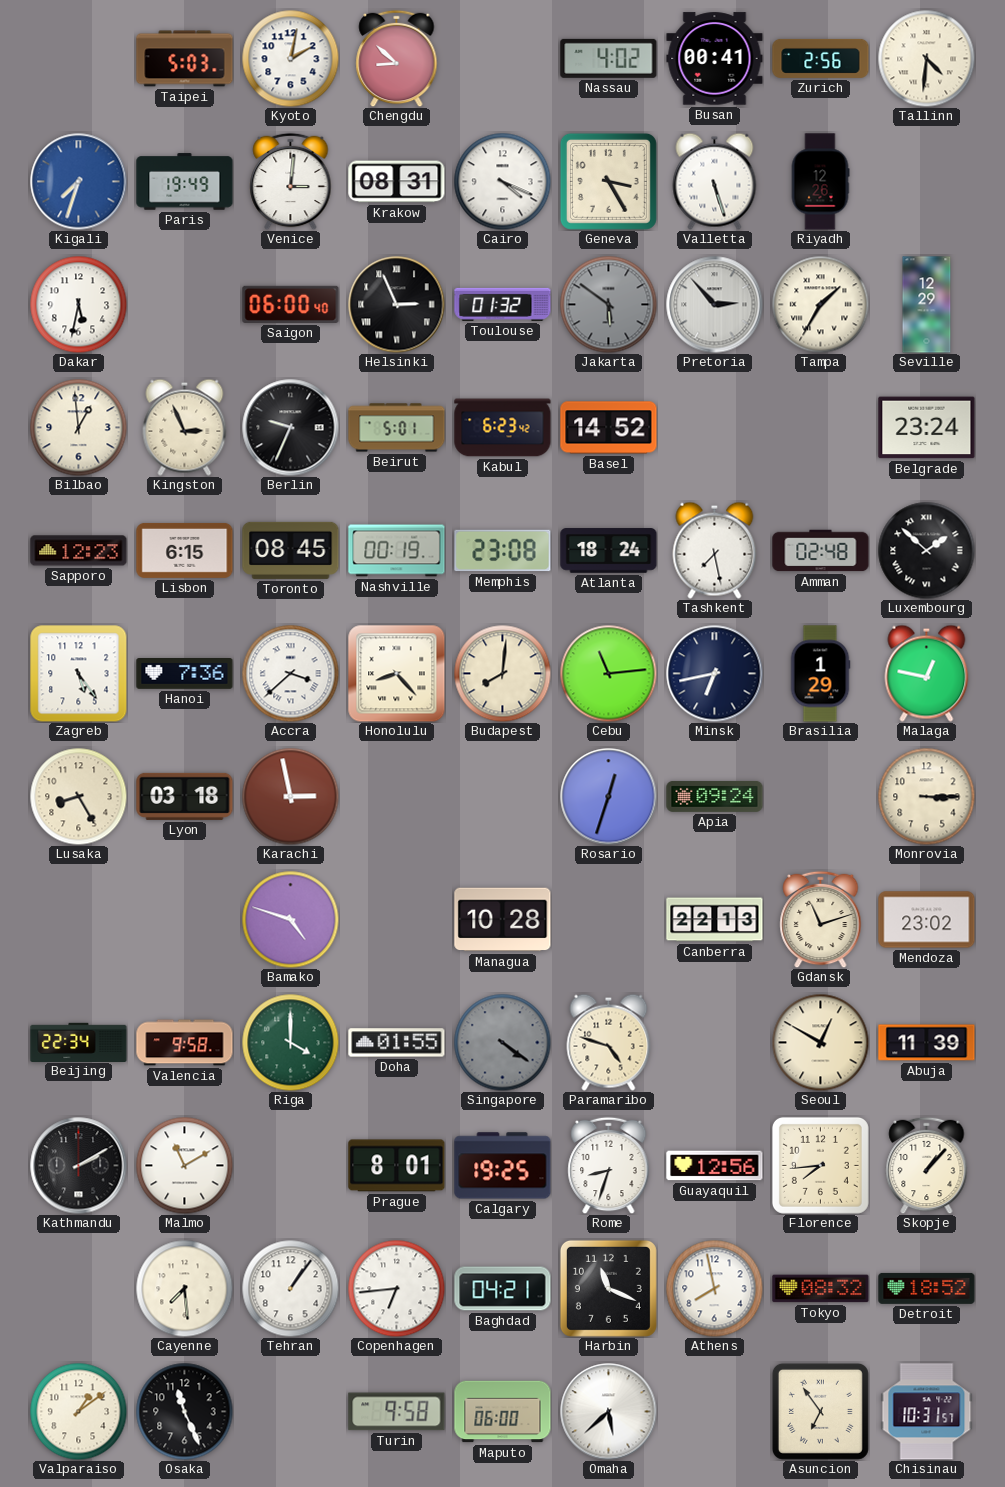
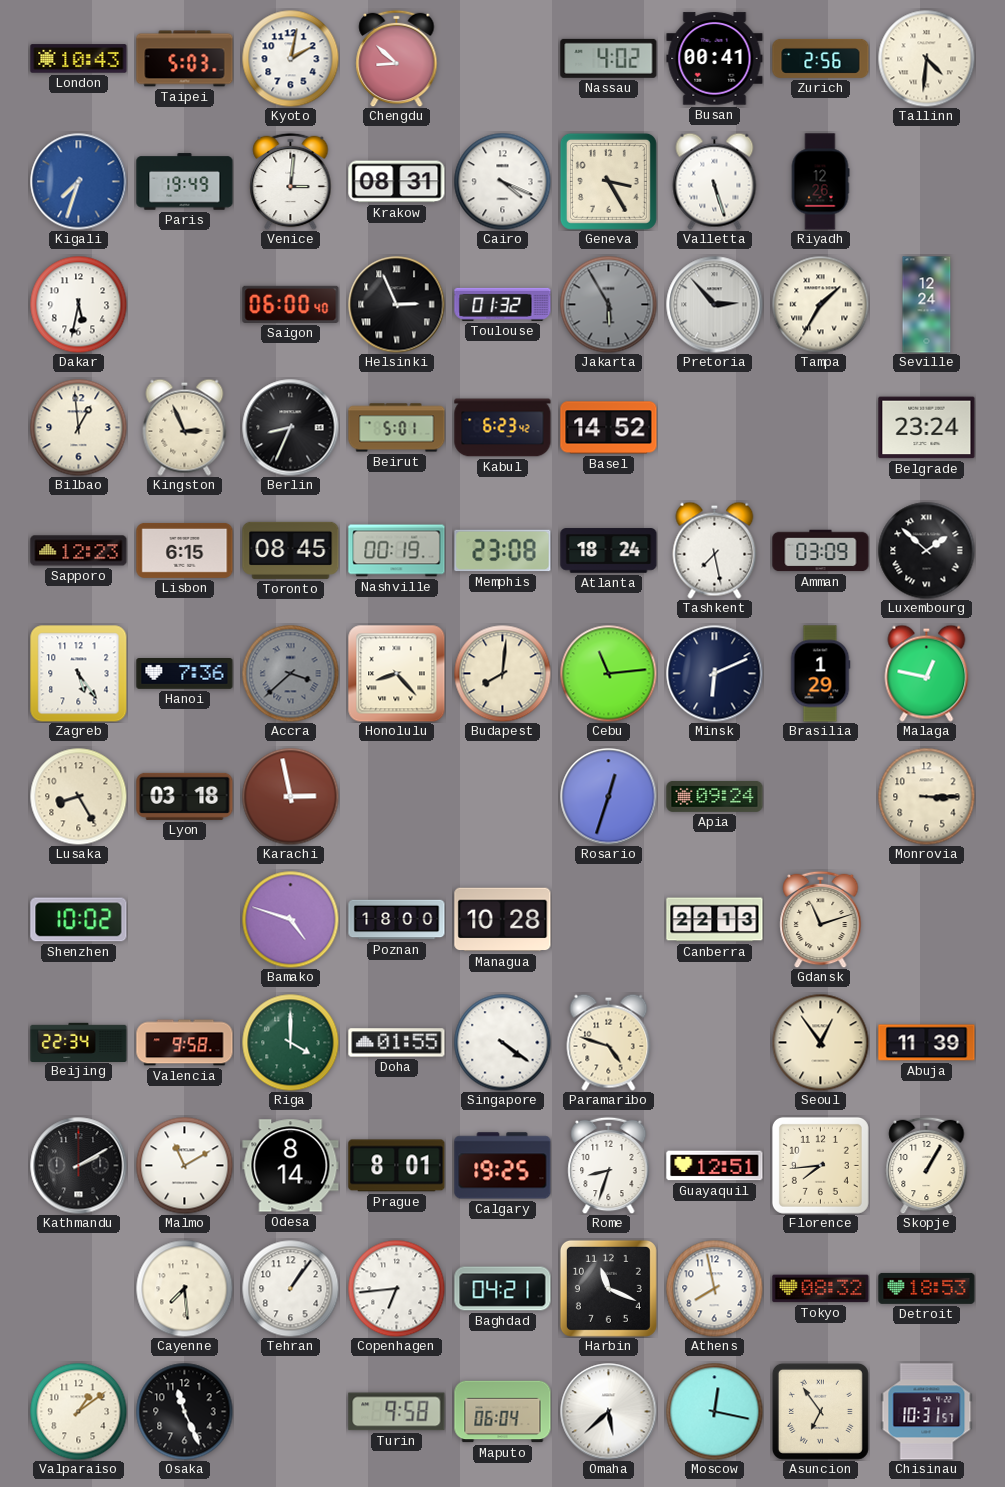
London: none -> 10:43 (79, 59)
Jakarta: 5:51 -> 5:55 (608, 304)
Seville: 12:29 -> 12:24 (927, 305)
Berlin: 9:34 -> 8:34 (291, 428)
Amman: 02:48 -> 03:09 (821, 551)
Accra dial: white -> grey (290, 673)
Minsk: 6:43 -> 6:11 (715, 674)
Shenzhen: none -> 10:02 (79, 920)
Poznan: none -> 18:00 (397, 920)
Mendoza: 23:02 -> none (927, 920)
Singapore dial: grey -> white (502, 1042)
Seoul: 12:50 -> 12:54 (820, 1042)
Odesa: none -> 8:14 (291, 1166)
Guayaquil: 12:56 -> 12:51 (715, 1166)
Skopje: 1:07 -> 1:05 (927, 1165)
Detroit: 18:52 -> 18:53 (927, 1288)
Maputo: 06:00 -> 06:04 (503, 1412)
Moscow: none -> 12:17 (714, 1411)
